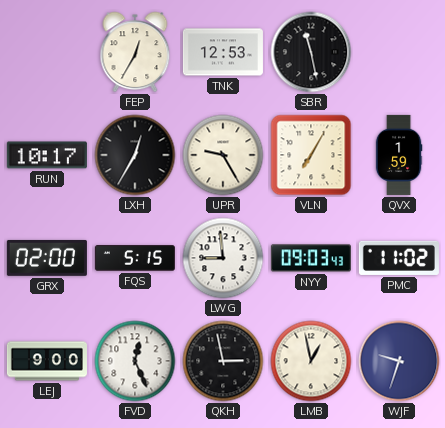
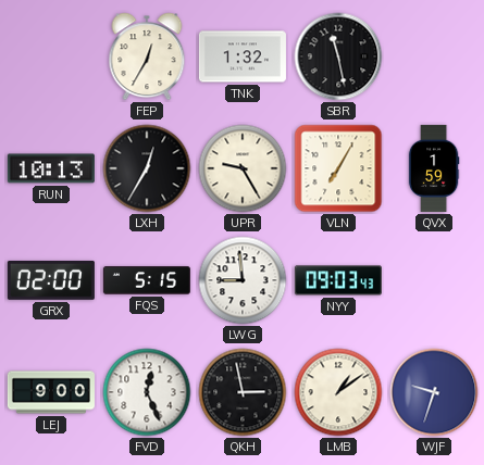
TNK: 12:53 -> 1:32 (243, 56)
RUN: 10:17 -> 10:13 (51, 168)
PMC: 11:02 -> none (399, 258)
LMB: 12:58 -> 1:09 (338, 392)
